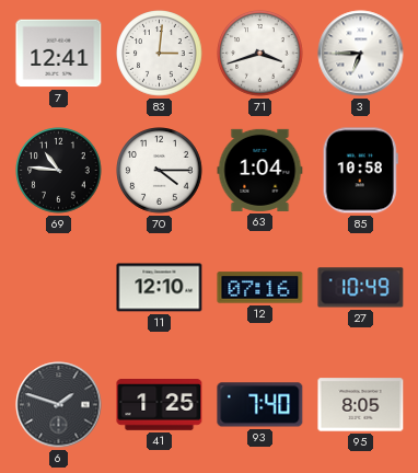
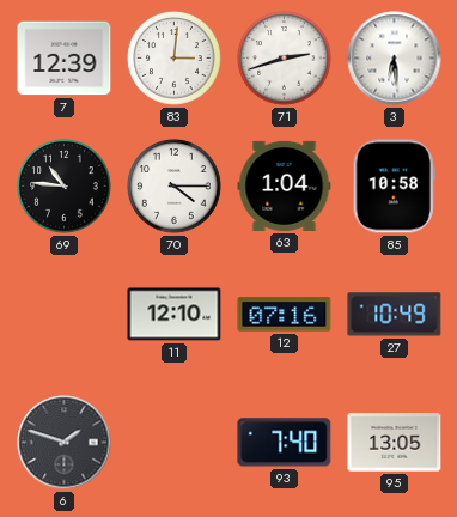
7: 12:41 -> 12:39 (65, 59)
71: 3:42 -> 2:42 (285, 59)
3: 6:45 -> 6:29 (395, 59)
41: 1:25 -> none (160, 405)
95: 8:05 -> 13:05 (395, 443)
